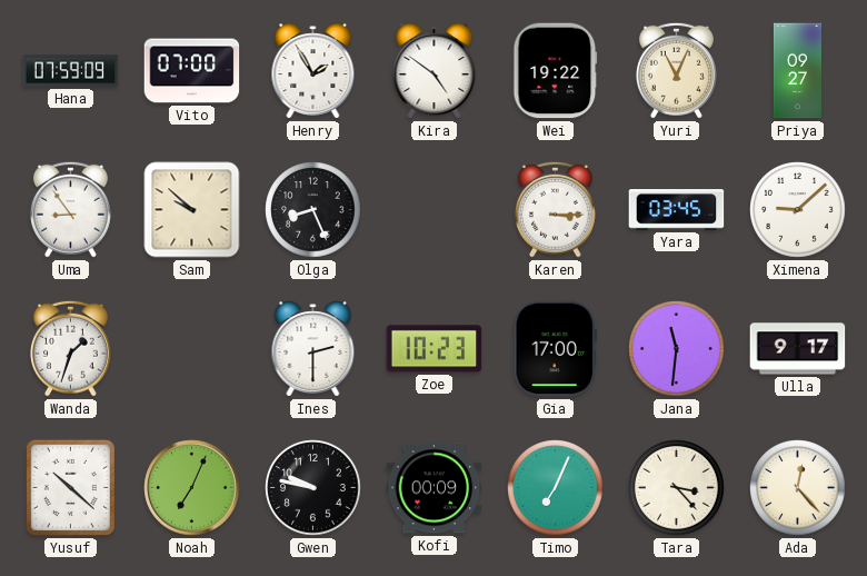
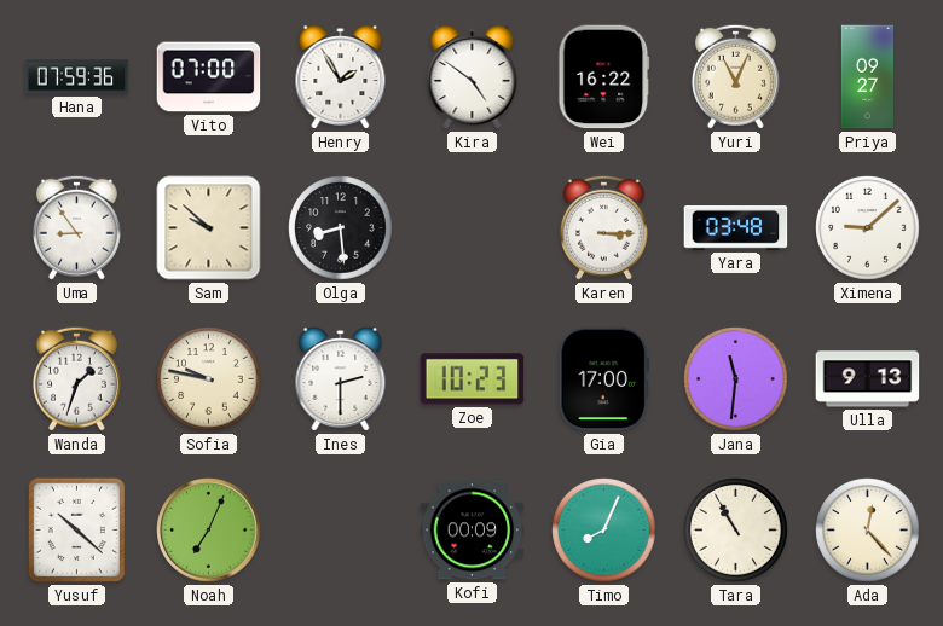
Hana: 07:59:09 -> 07:59:36 (77, 77)
Wei: 19:22 -> 16:22 (604, 77)
Olga: 8:26 -> 8:29 (341, 228)
Yara: 03:45 -> 03:48 (736, 228)
Sofia: none -> 9:47 (209, 379)
Ulla: 9:17 -> 9:13 (868, 379)
Gwen: 9:47 -> none (313, 488)
Timo: 7:04 -> 8:04 (604, 531)
Tara: 3:23 -> 10:55 (736, 531)
